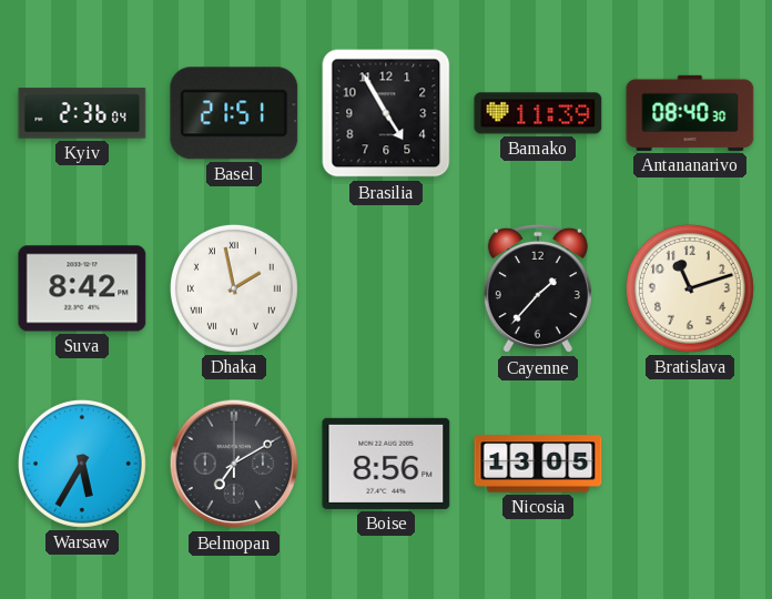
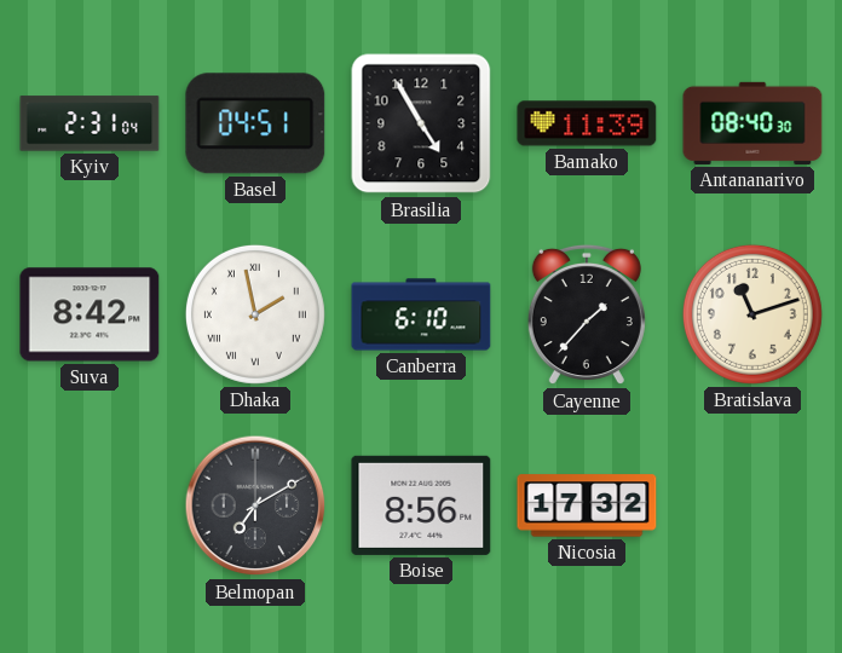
Kyiv: 2:36 -> 2:31 (90, 123)
Basel: 21:51 -> 04:51 (255, 123)
Canberra: none -> 6:10 (421, 314)
Warsaw: 5:35 -> none (82, 464)
Nicosia: 13:05 -> 17:32 (587, 505)
